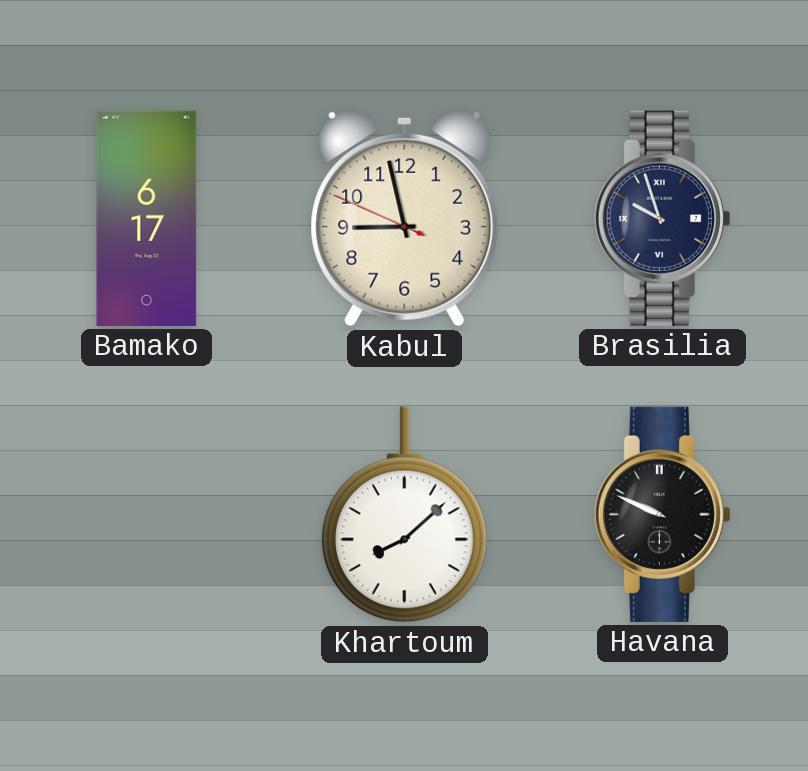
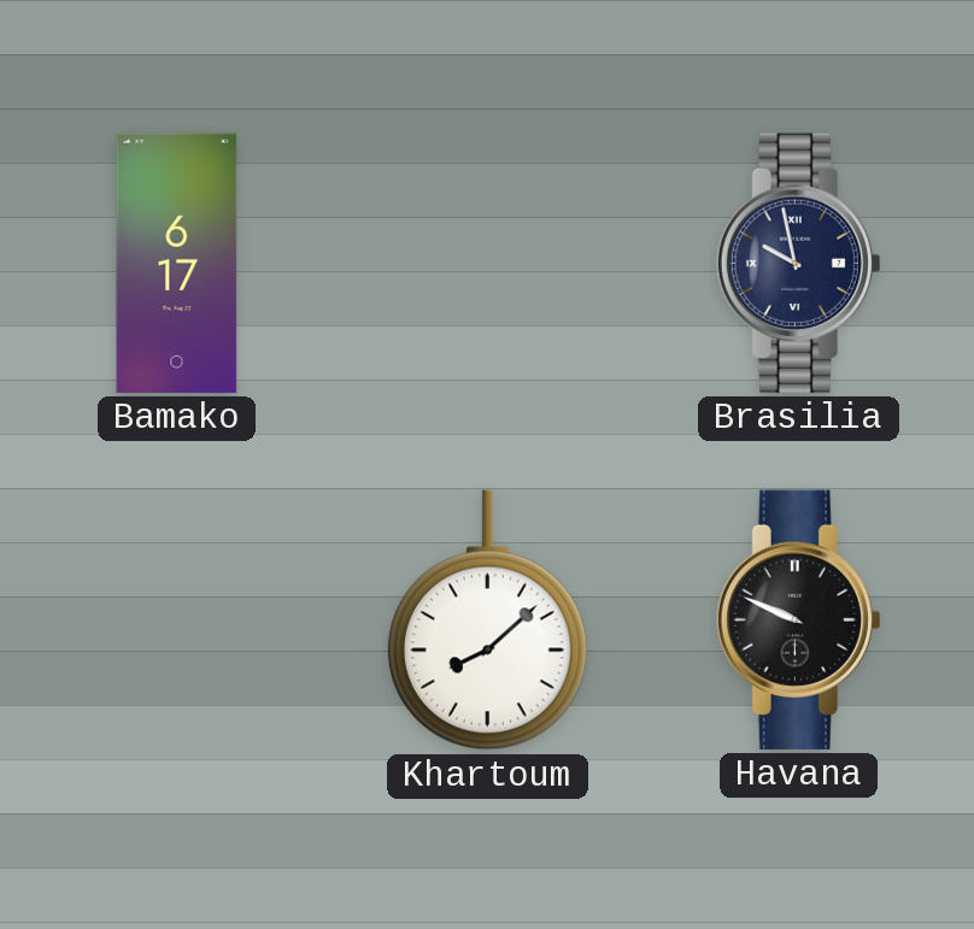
Kabul: 8:57 -> none (405, 218)
Brasilia: 9:57 -> 9:58 (798, 263)
